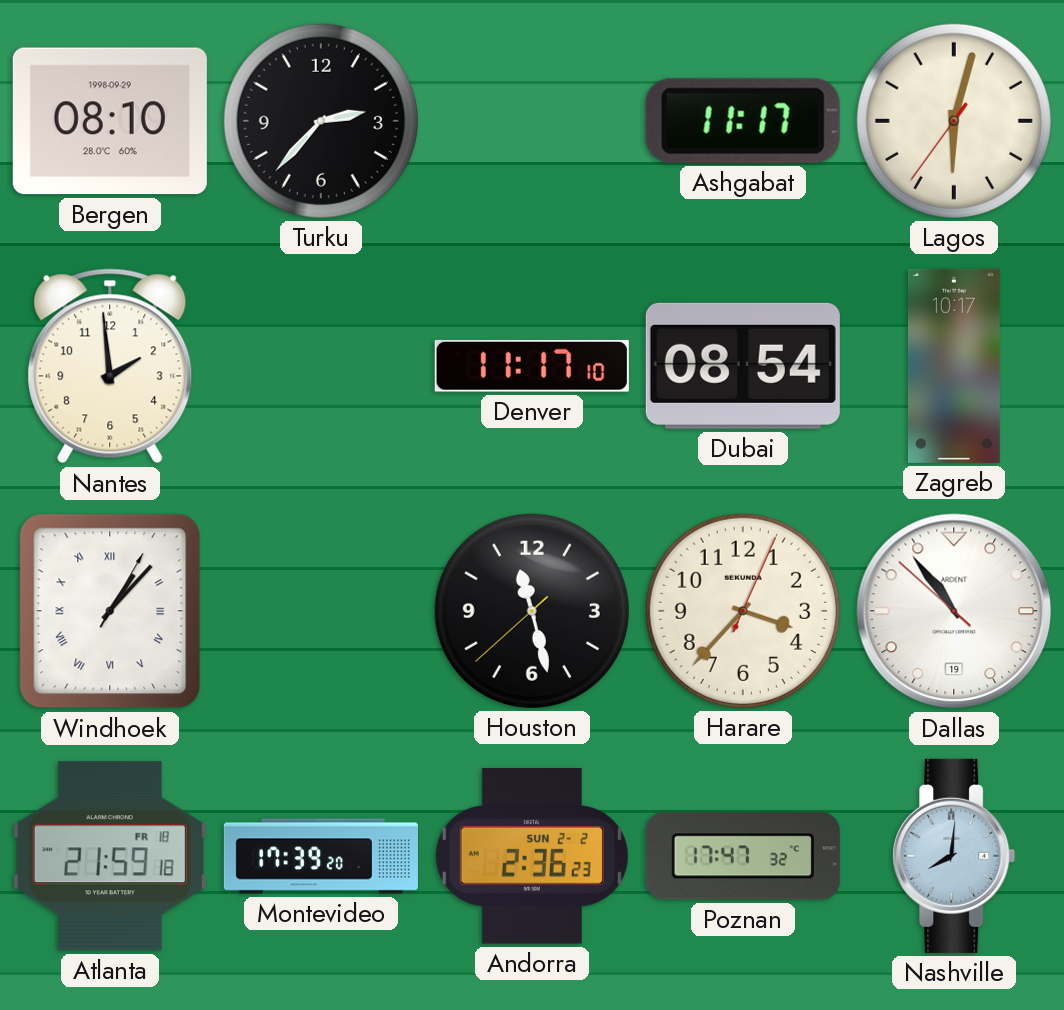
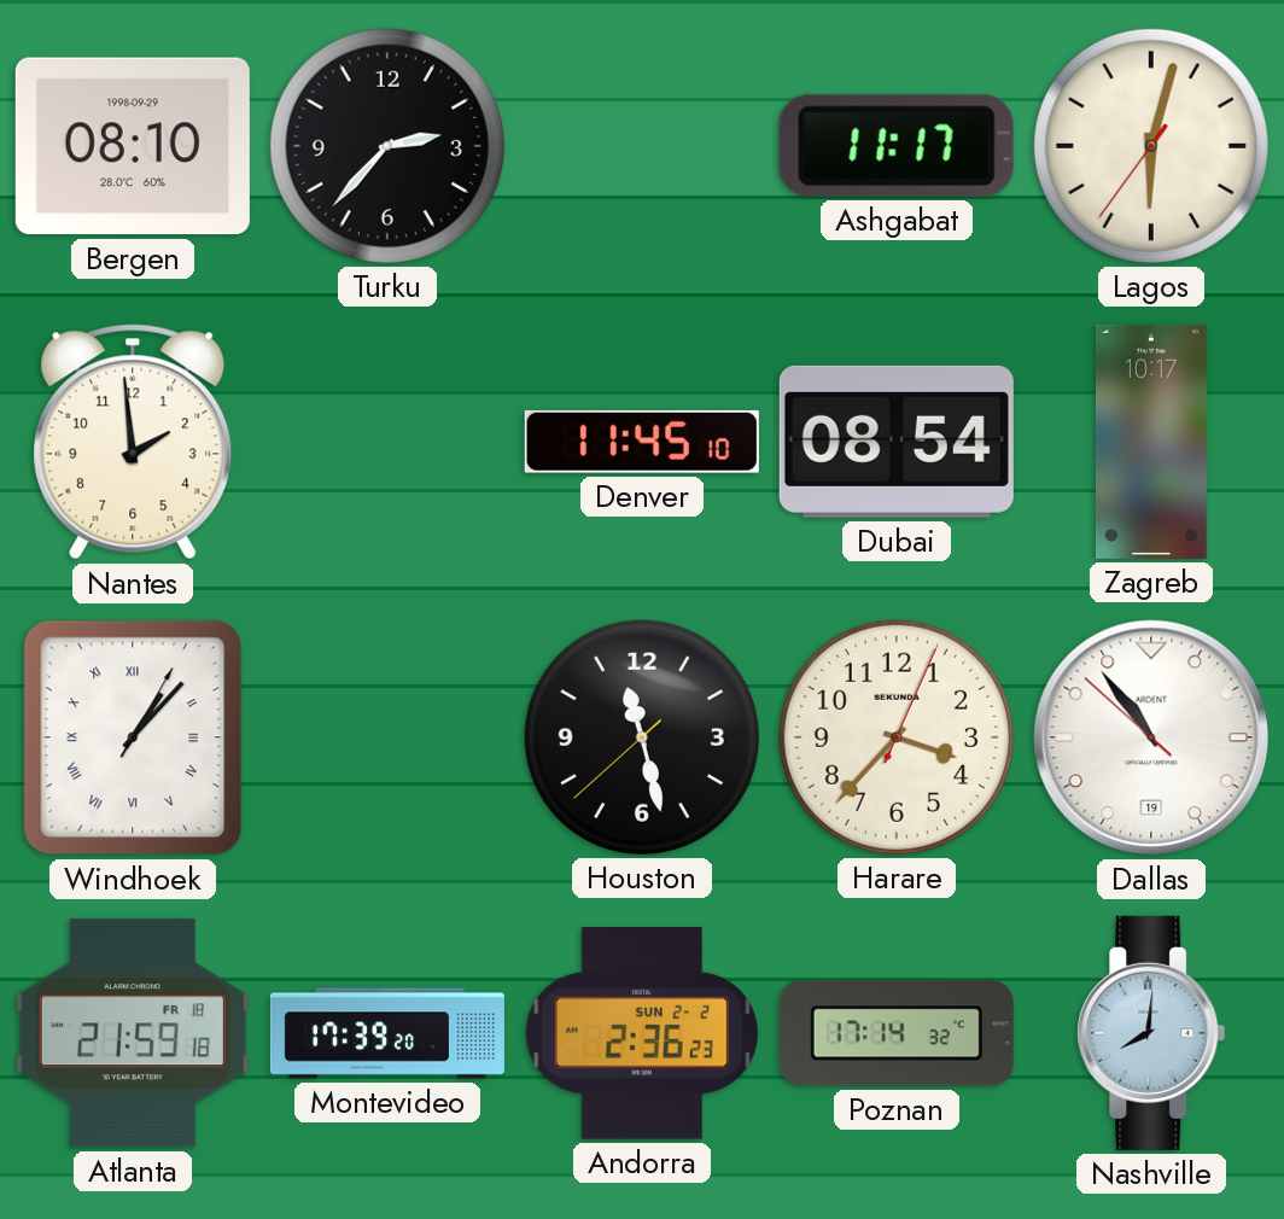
Denver: 11:17 -> 11:45 (642, 442)
Poznan: 17:47 -> 17:14 (897, 1033)
